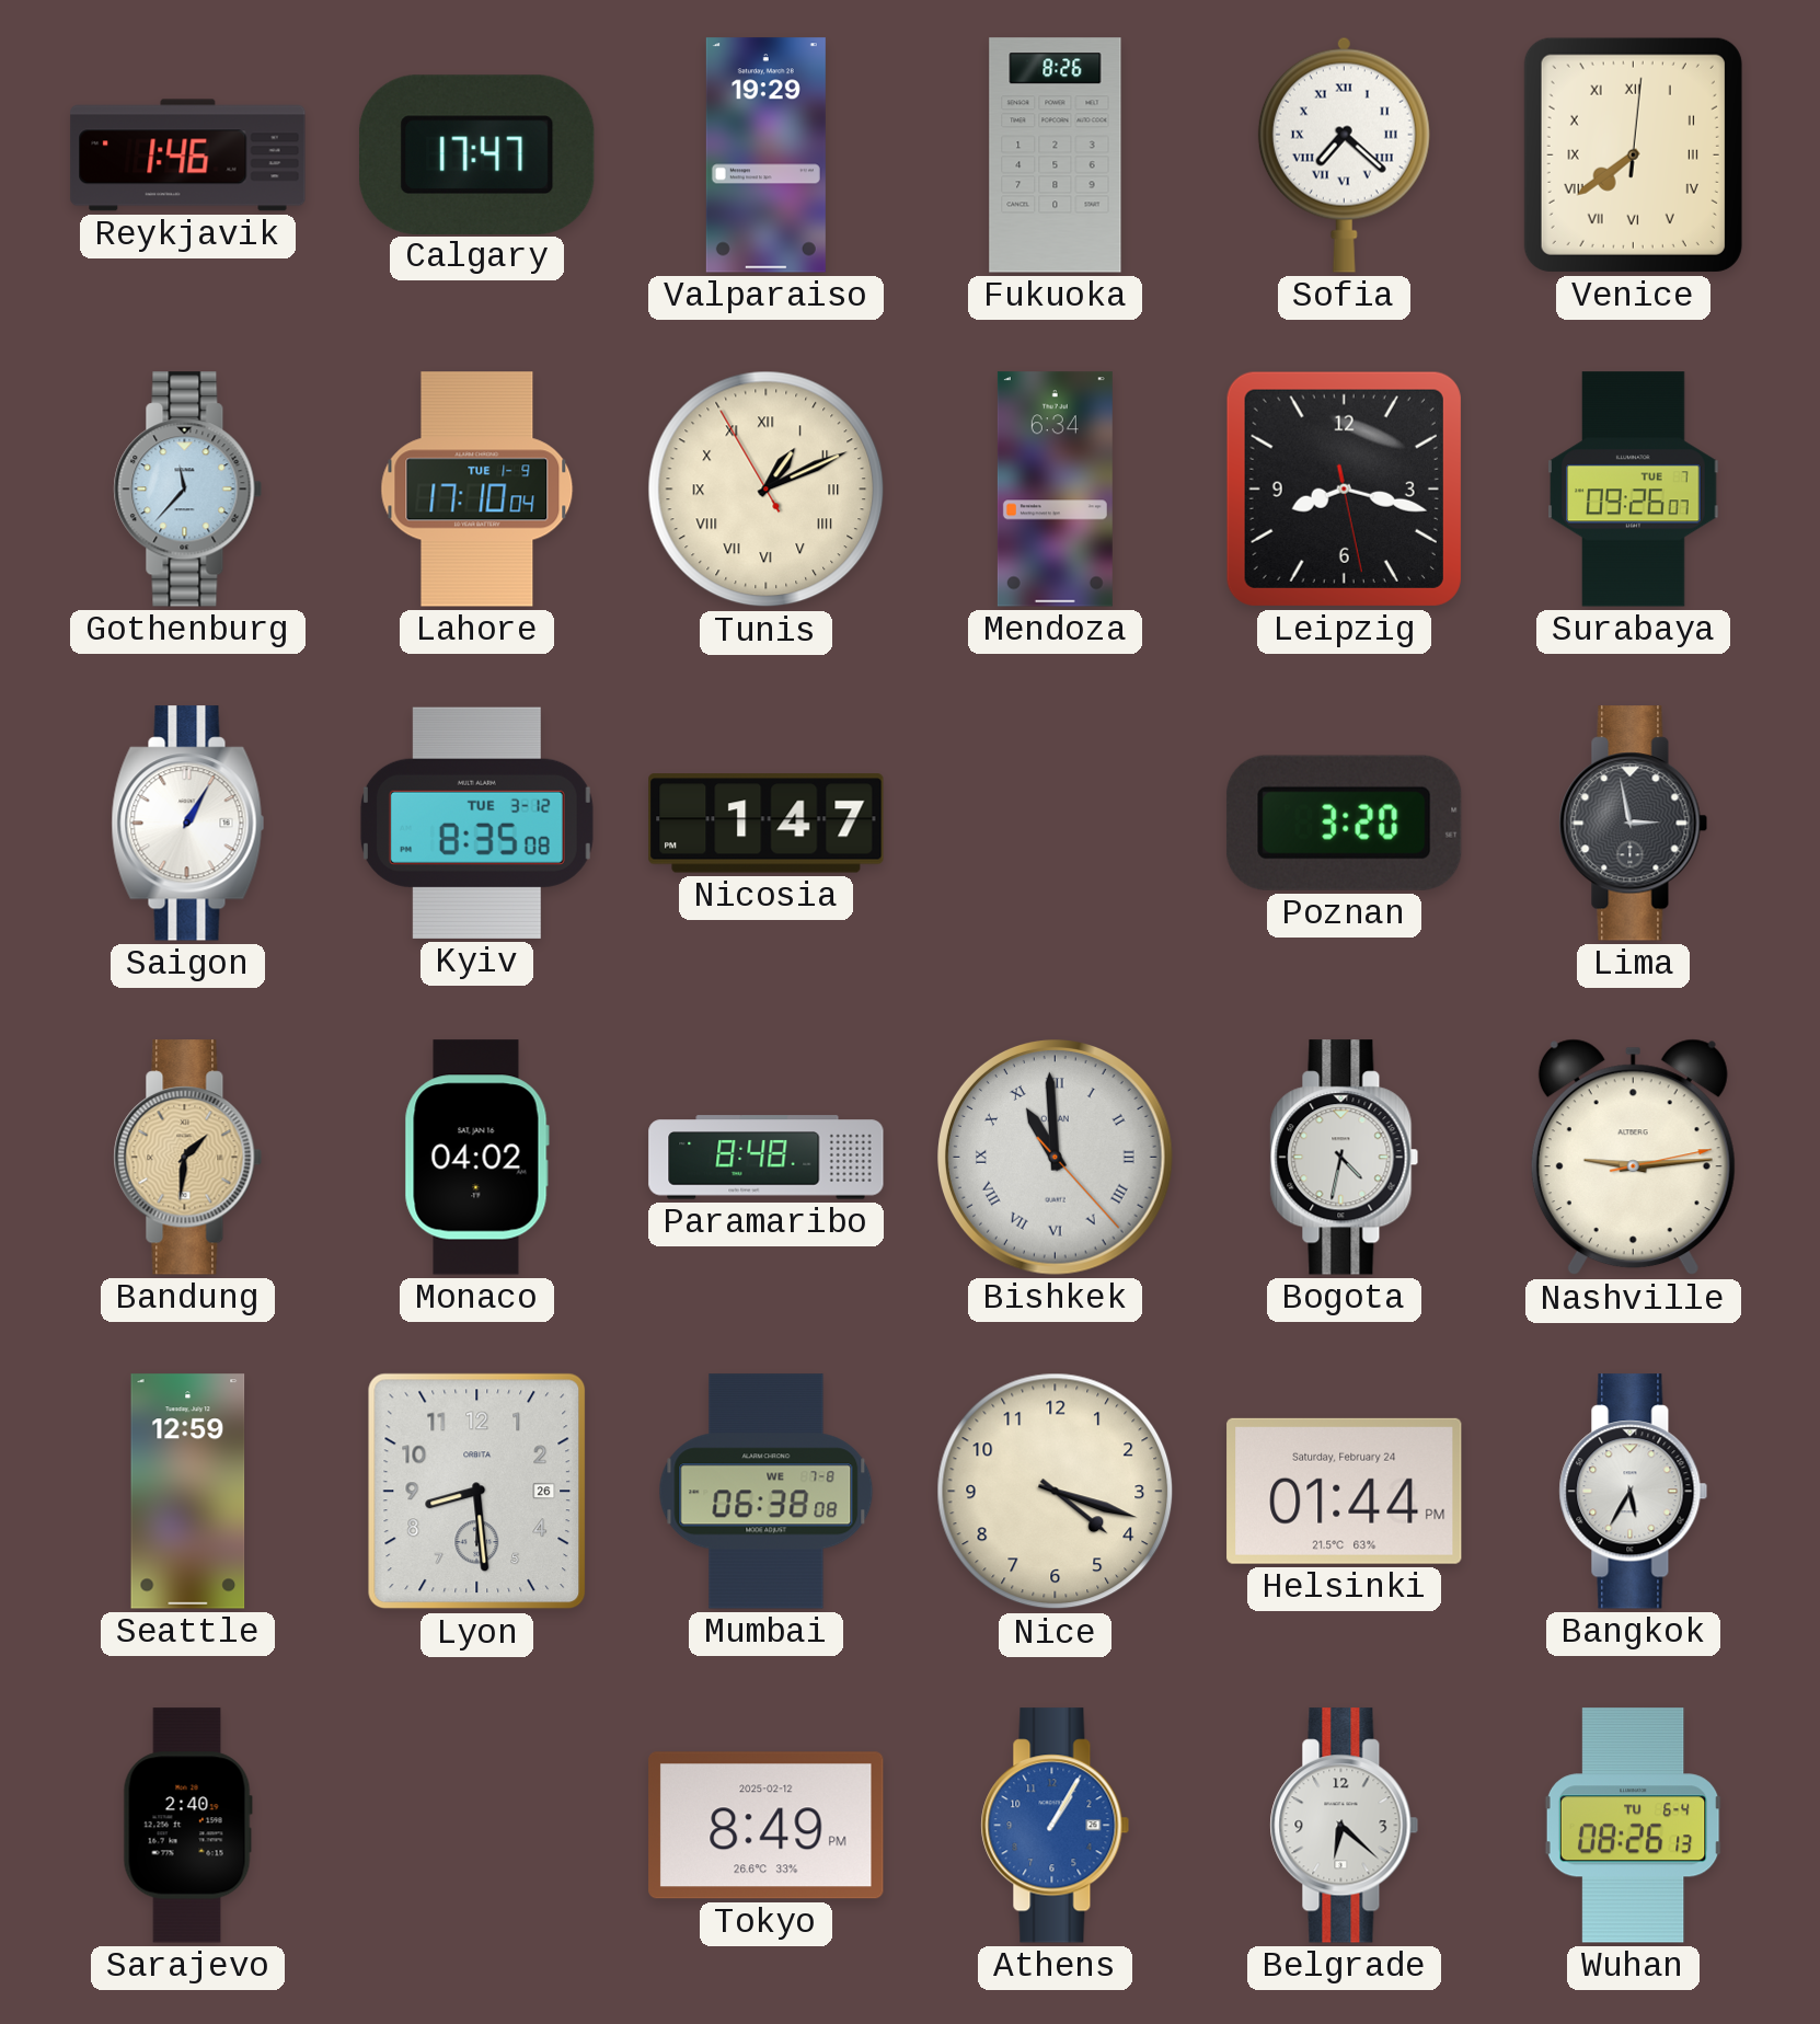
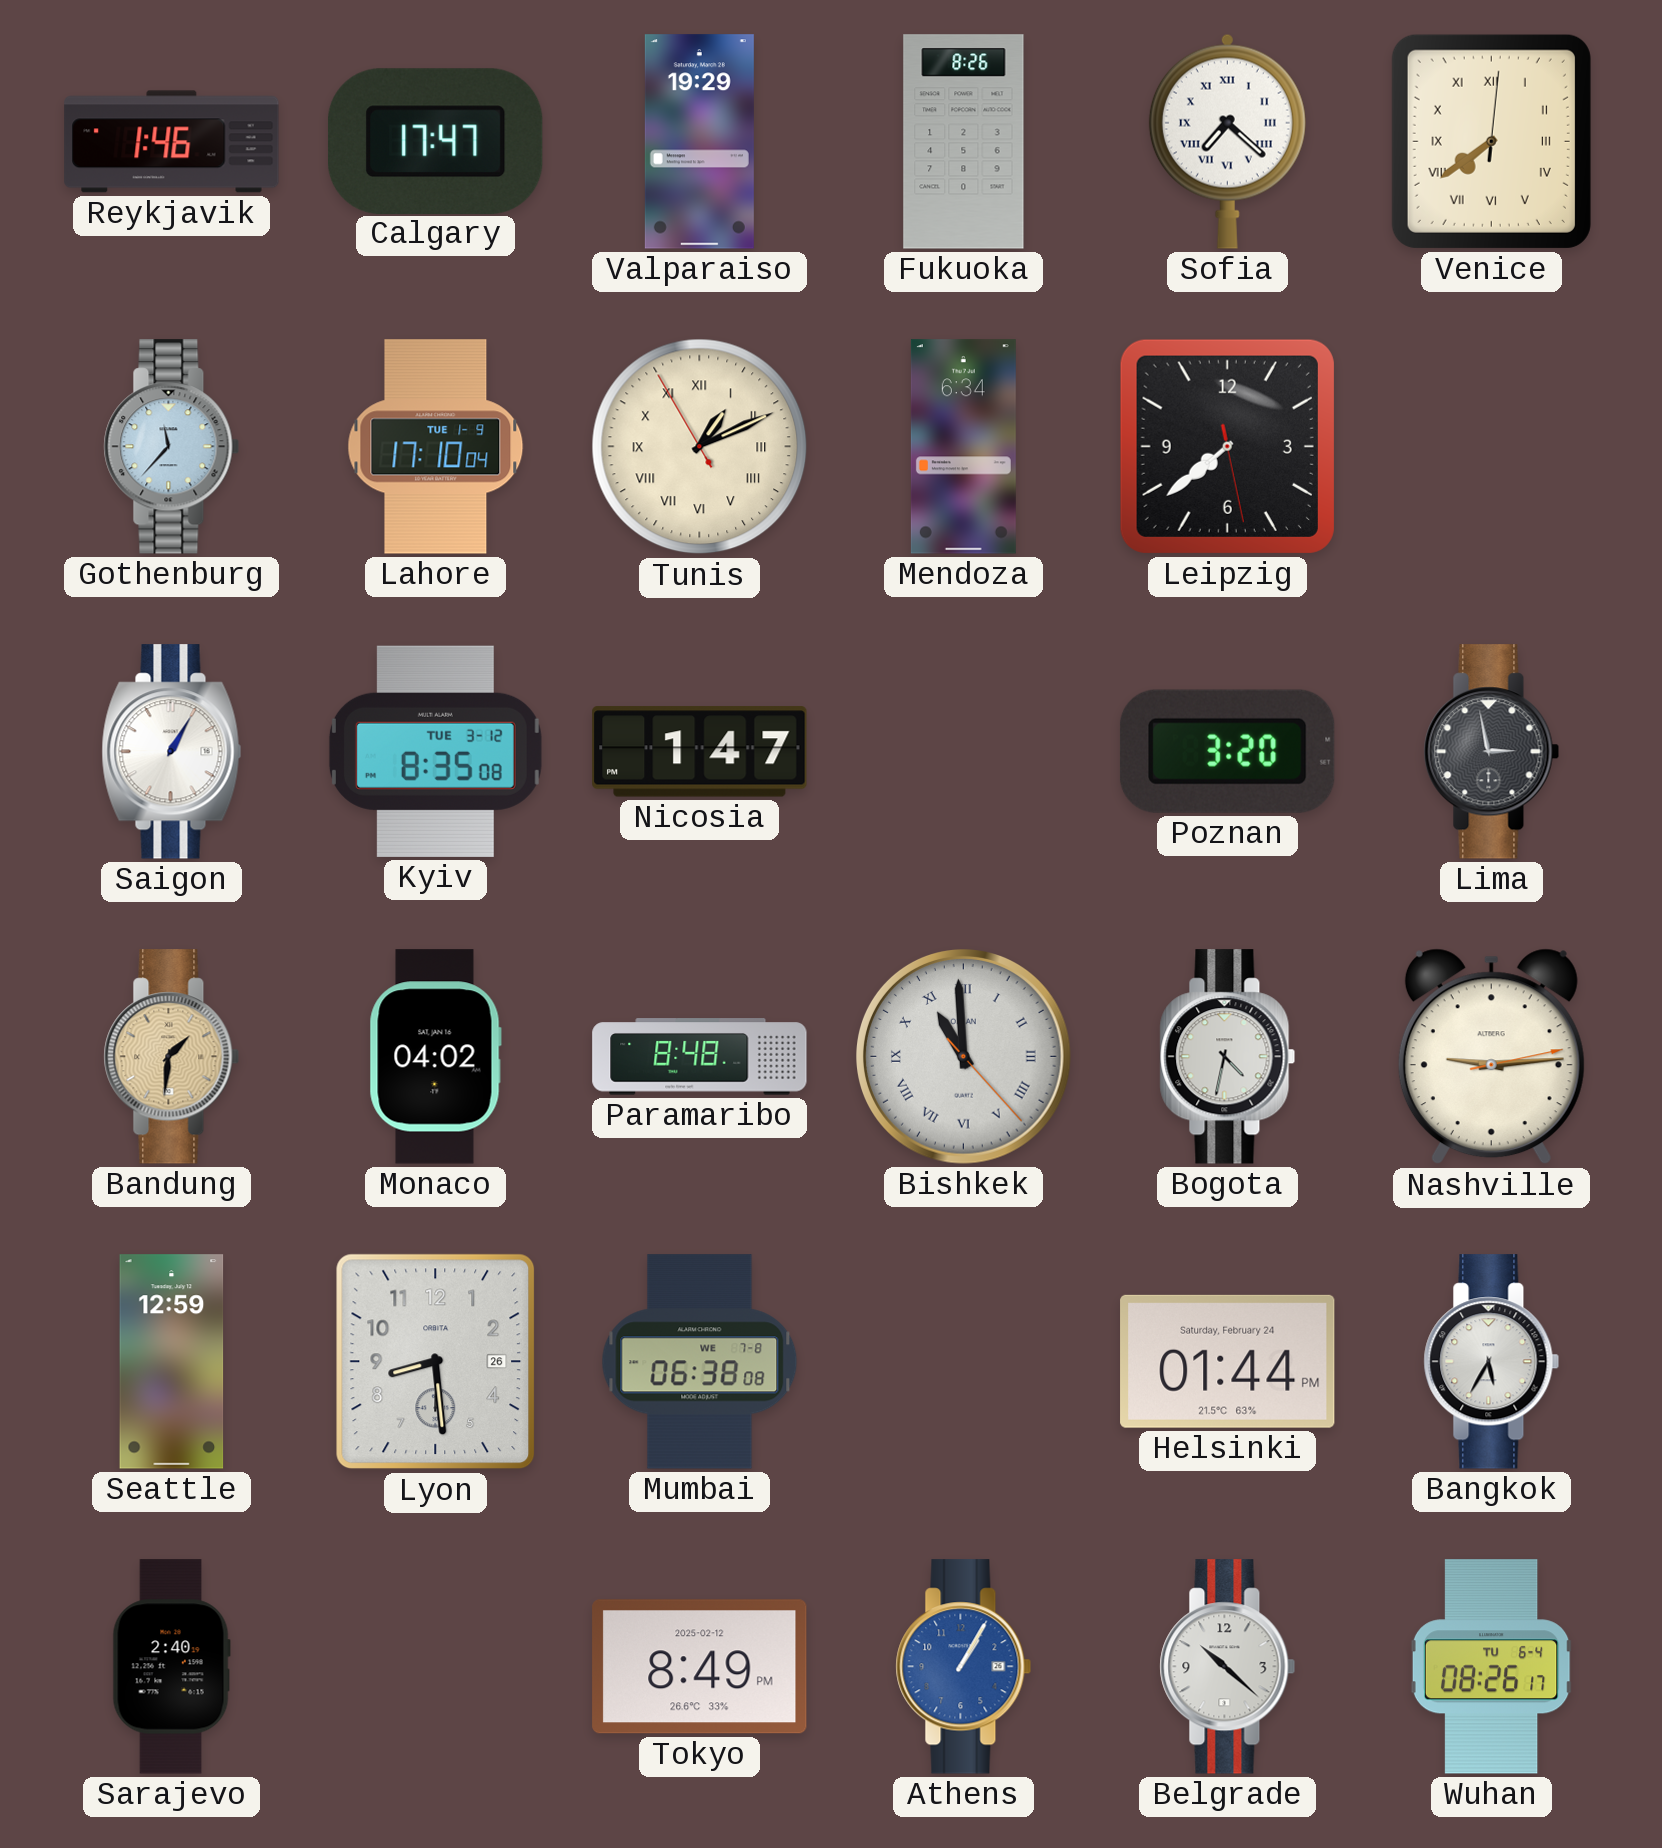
Leipzig: 8:17 -> 7:38 (1227, 446)
Surabaya: 09:26 -> none (1634, 490)
Nice: 4:18 -> none (1056, 1492)
Belgrade: 6:22 -> 10:22 (1228, 1667)
Wuhan: 08:26:13 -> 08:26:17 (1492, 1667)
